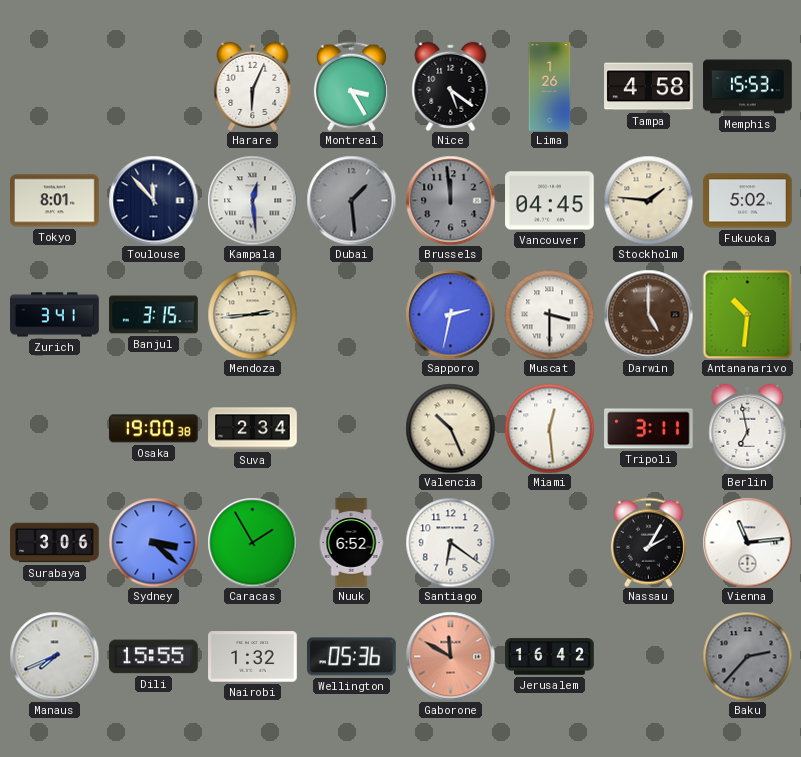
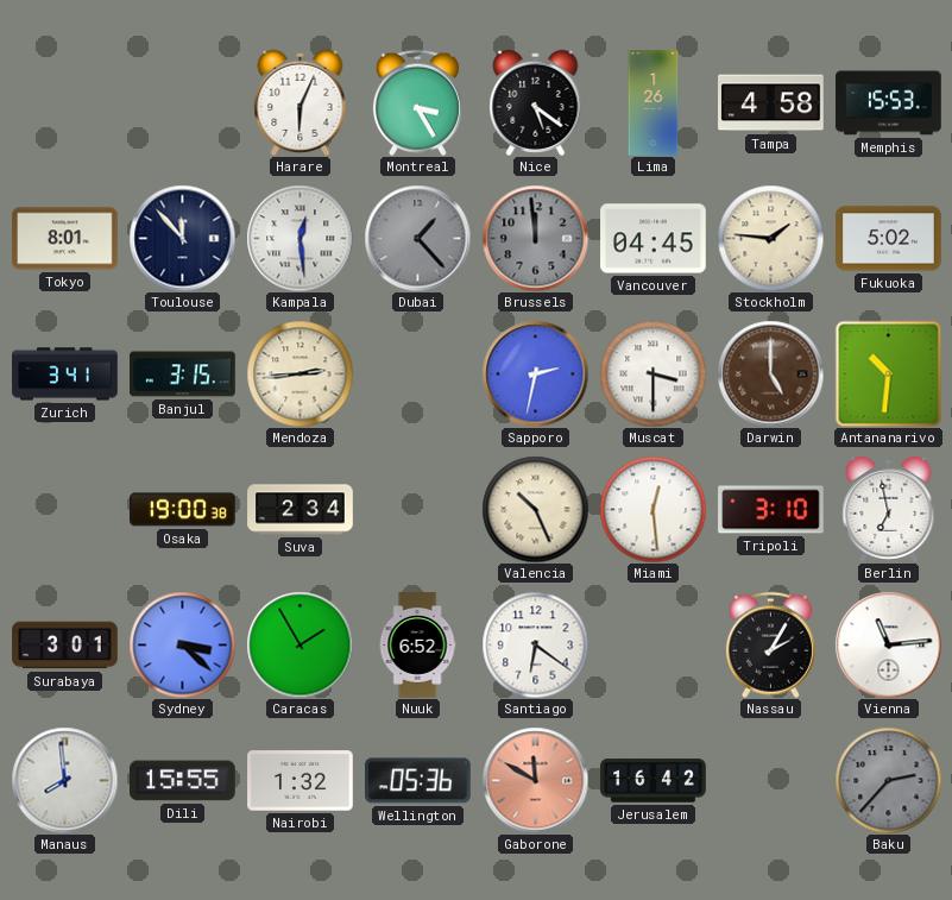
Dubai: 1:29 -> 1:23 (417, 238)
Tripoli: 3:11 -> 3:10 (771, 510)
Surabaya: 3:06 -> 3:01 (65, 646)
Manaus: 7:41 -> 7:59 (64, 780)
